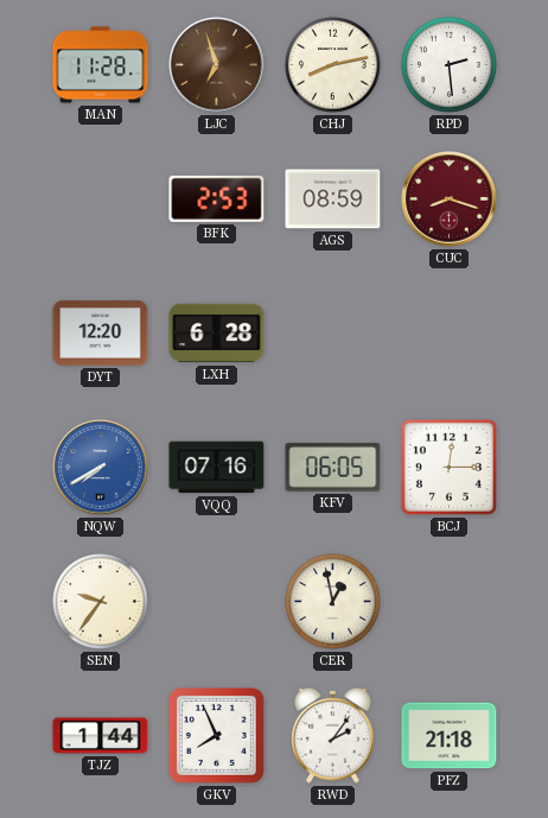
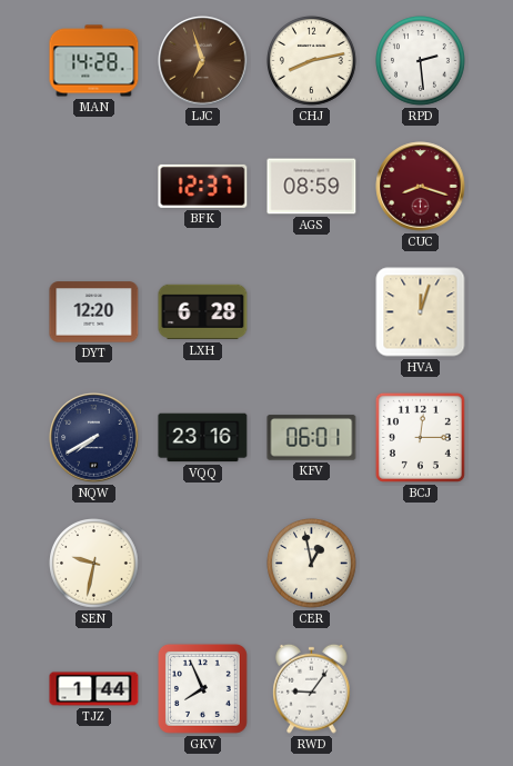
MAN: 11:28 -> 14:28 (94, 61)
BFK: 2:53 -> 12:37 (203, 186)
HVA: none -> 12:03 (421, 312)
NQW dial: blue -> navy (94, 438)
VQQ: 07:16 -> 23:16 (203, 438)
KFV: 06:05 -> 06:01 (312, 438)
SEN: 9:36 -> 9:32 (94, 564)
RWD: 2:06 -> 9:06 (312, 688)
PFZ: 21:18 -> none (450, 736)
